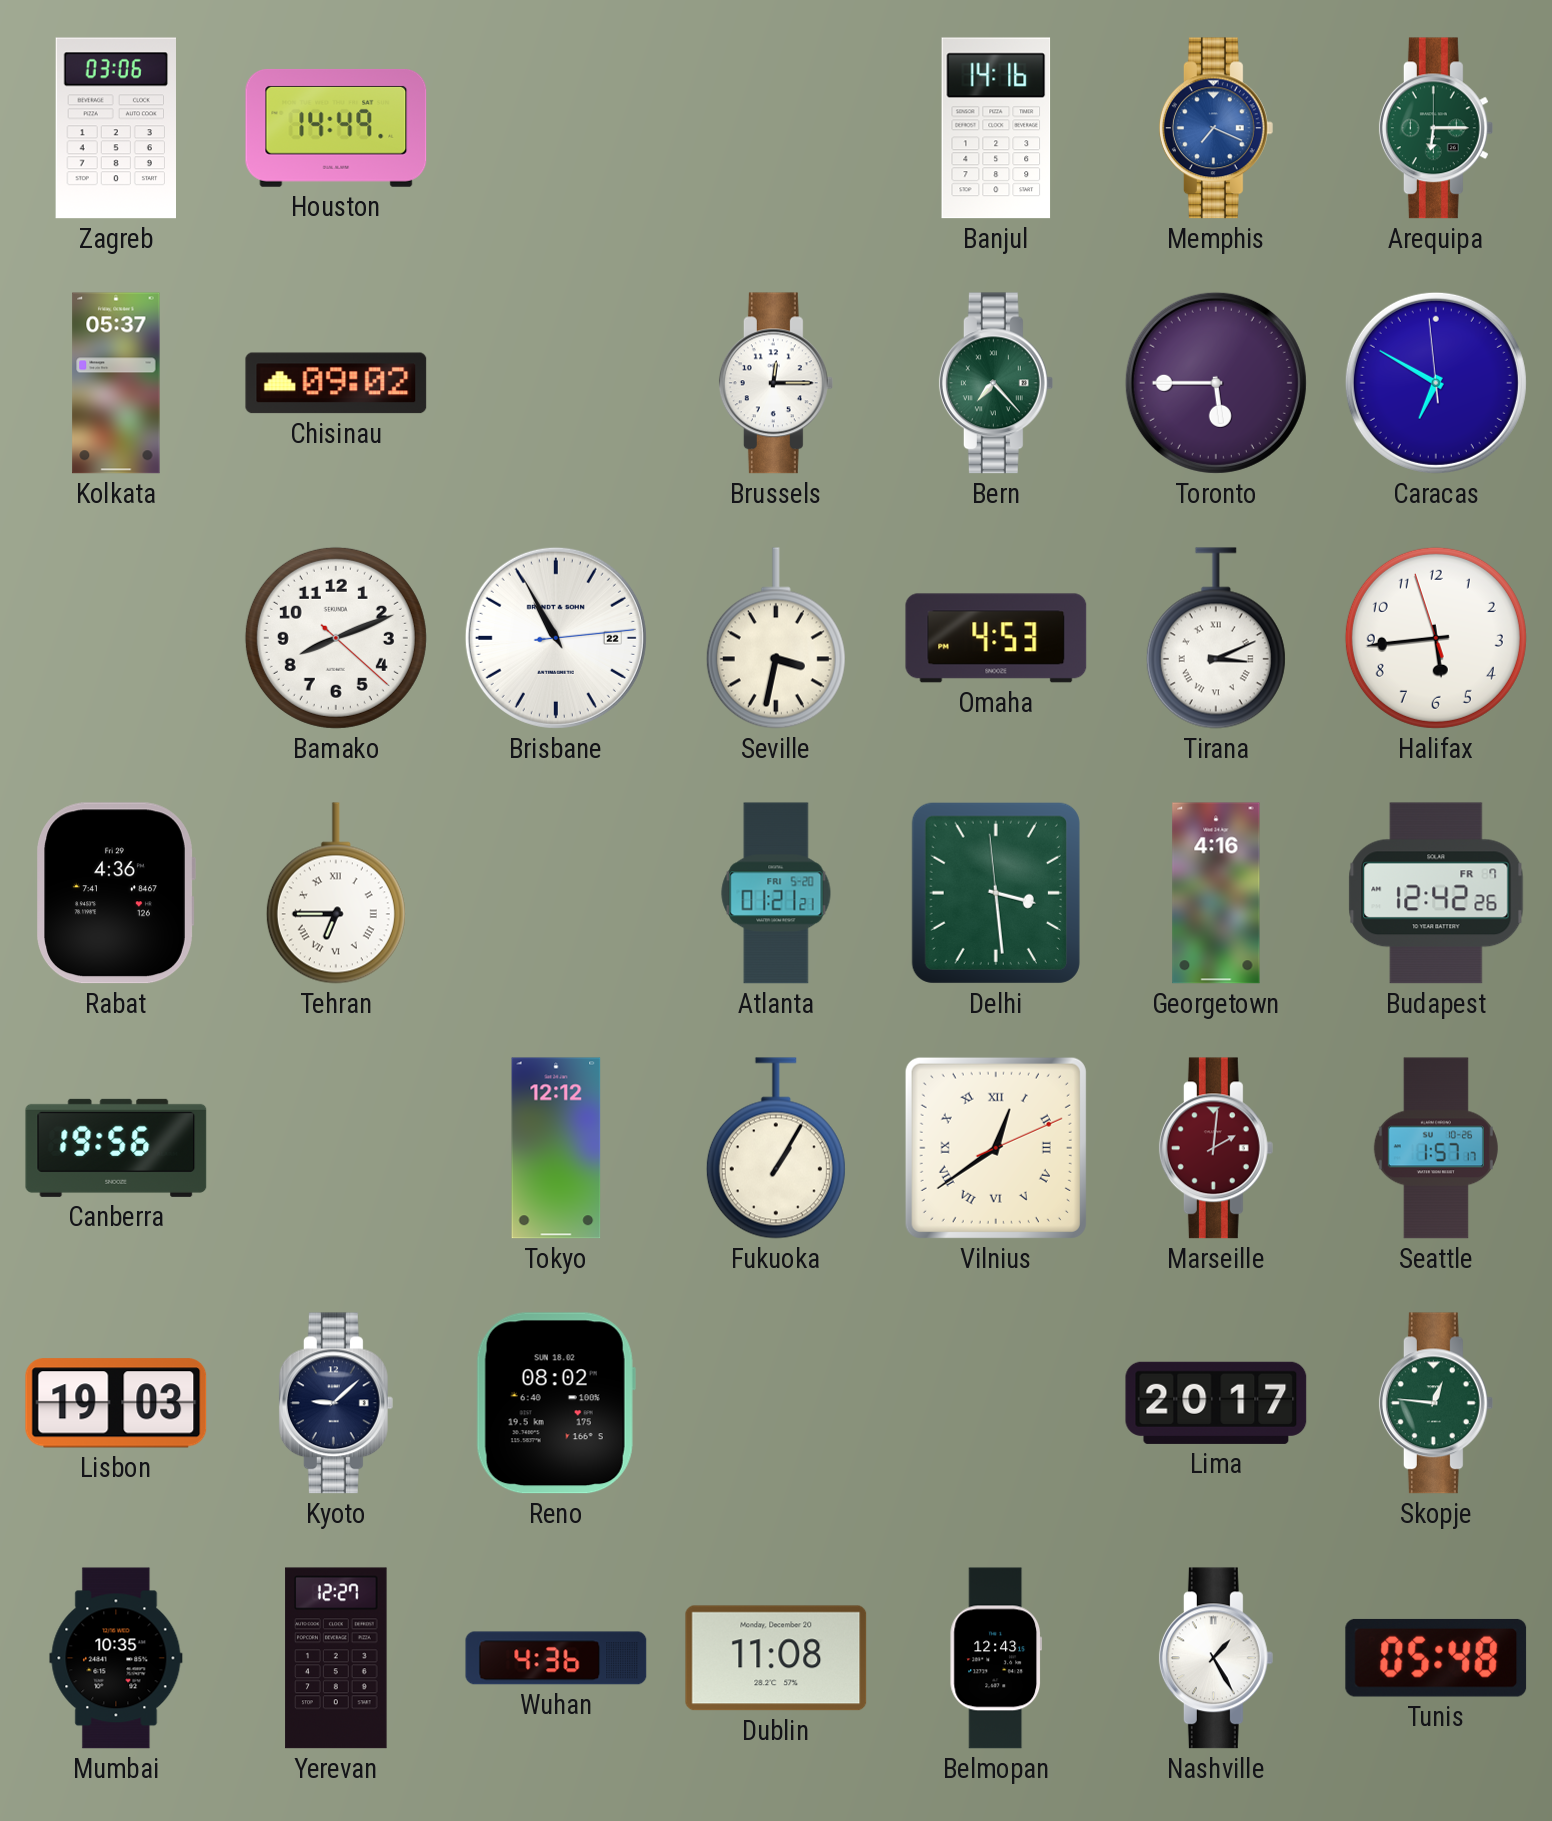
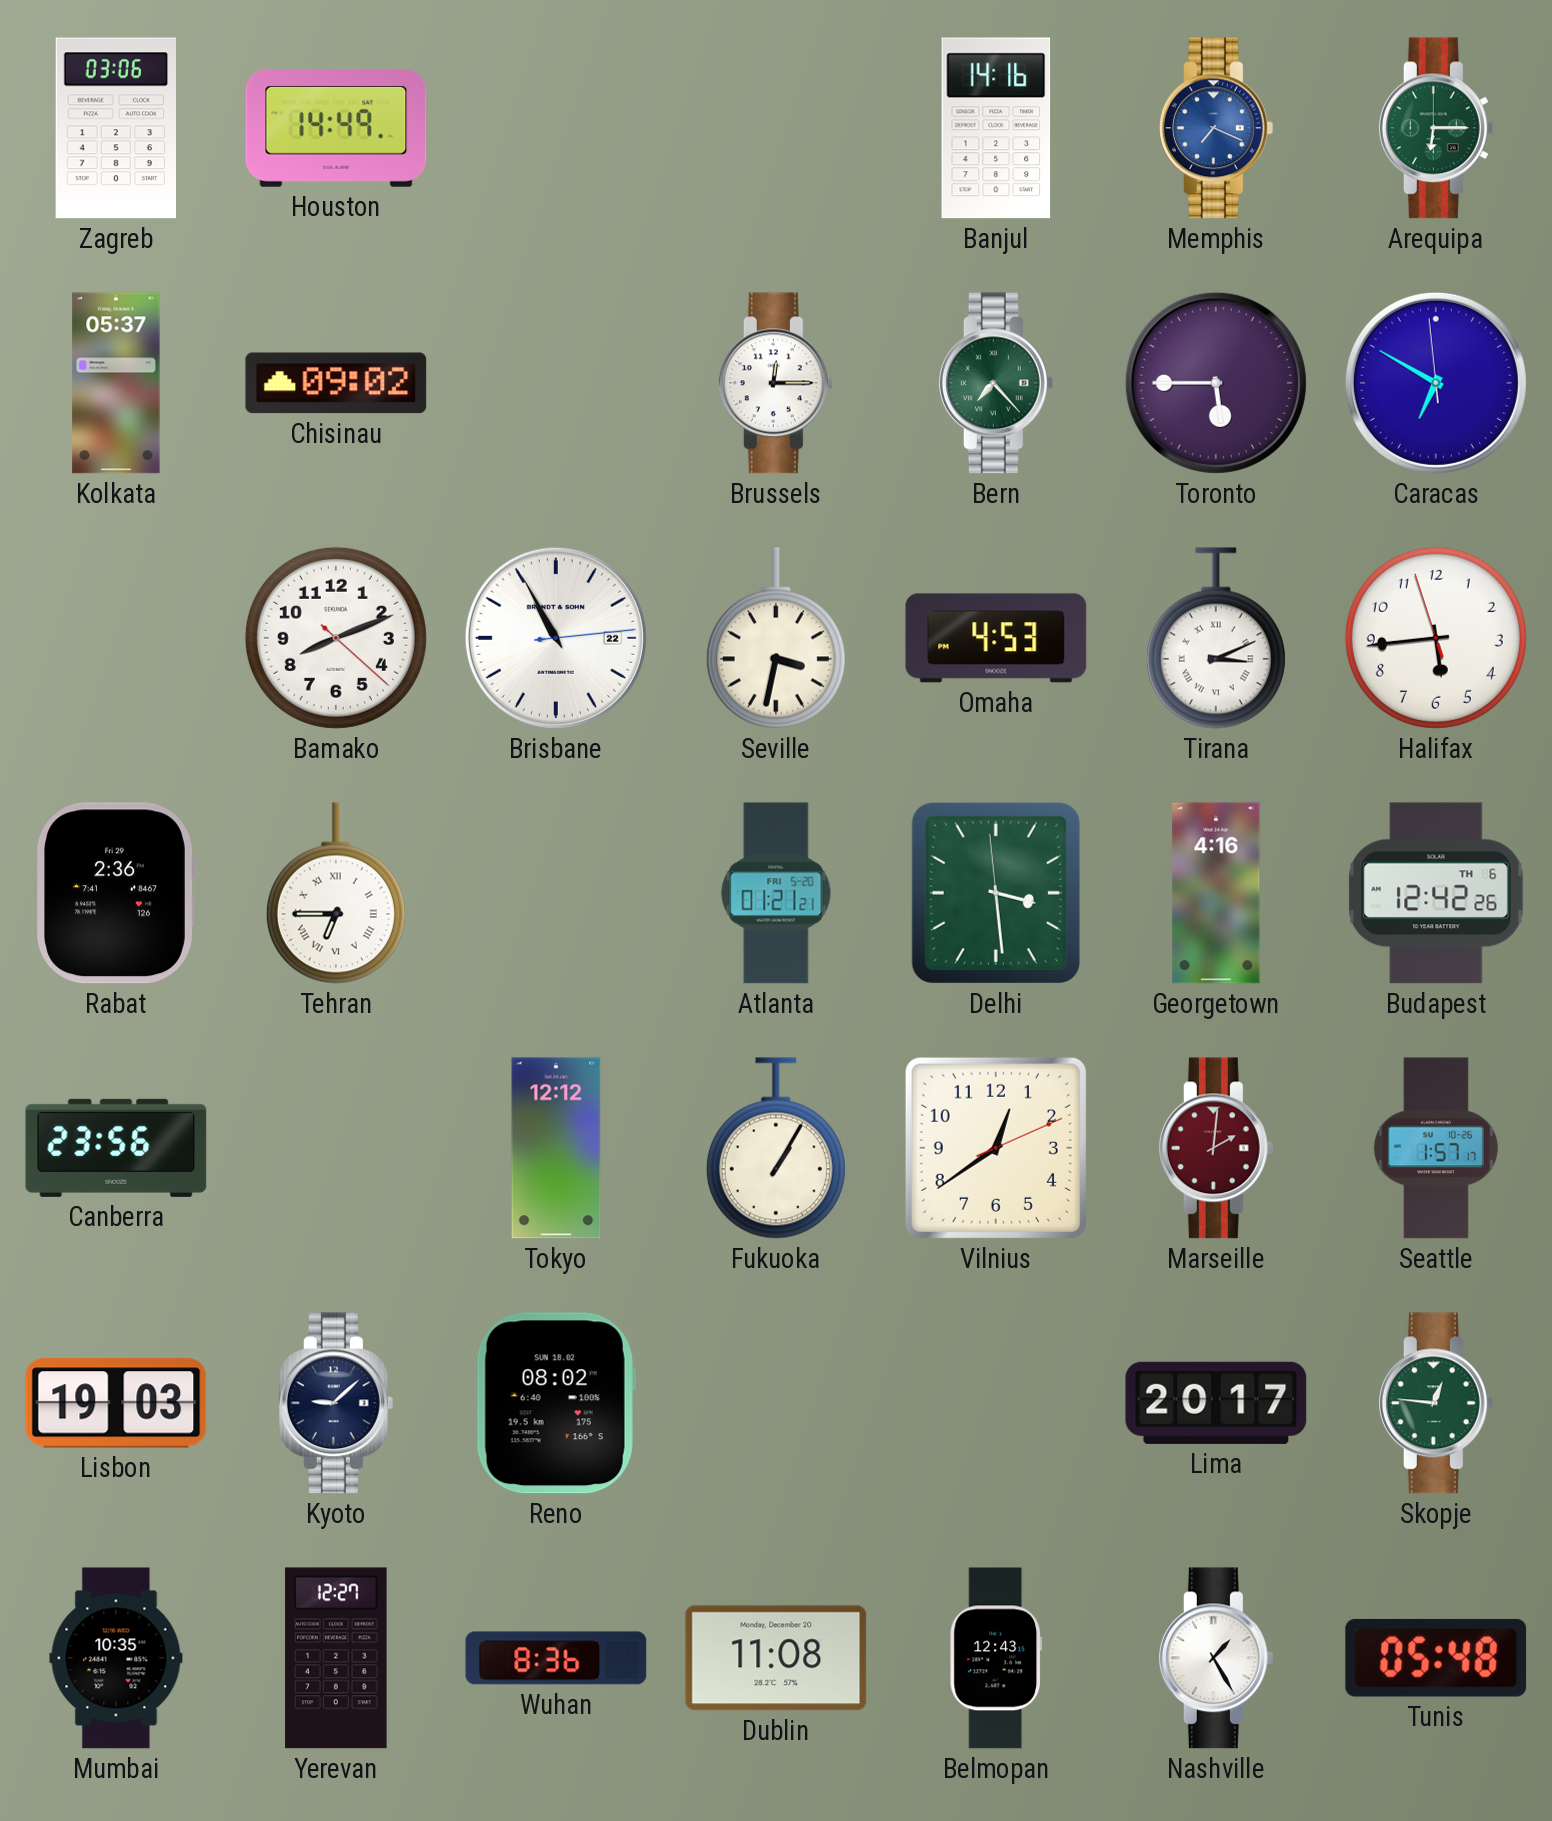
Rabat: 4:36 -> 2:36 (116, 893)
Budapest date: FR 7 -> TH 6 (1436, 893)
Canberra: 19:56 -> 23:56 (116, 1148)
Vilnius numerals: Roman -> Arabic (996, 1148)
Wuhan: 4:36 -> 8:36 (556, 1658)
